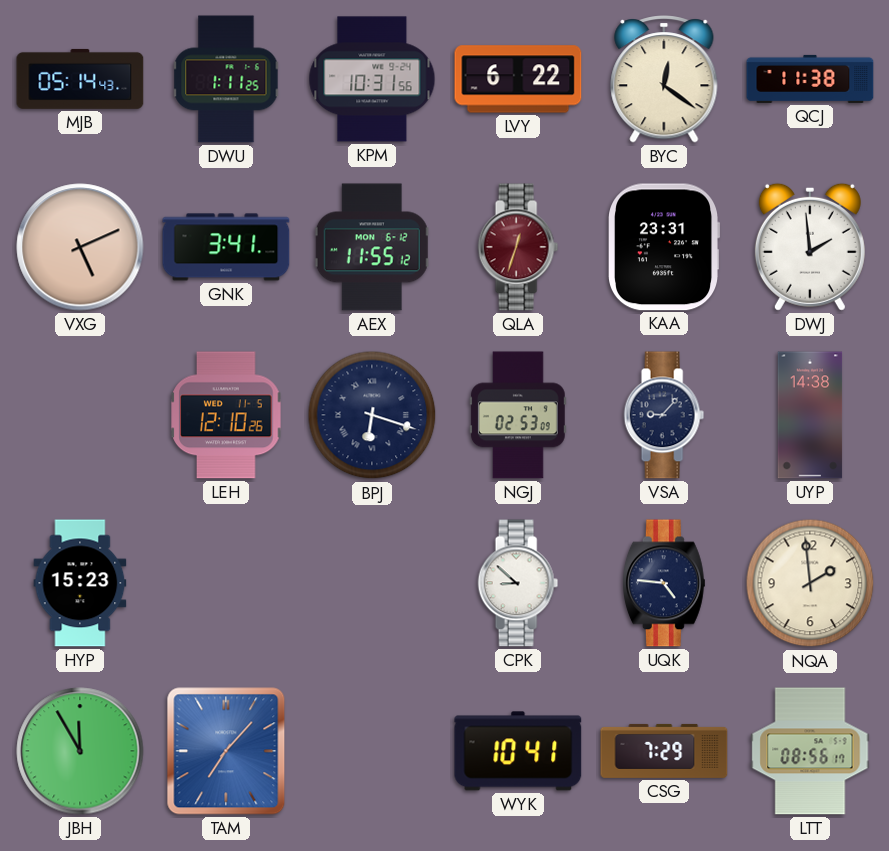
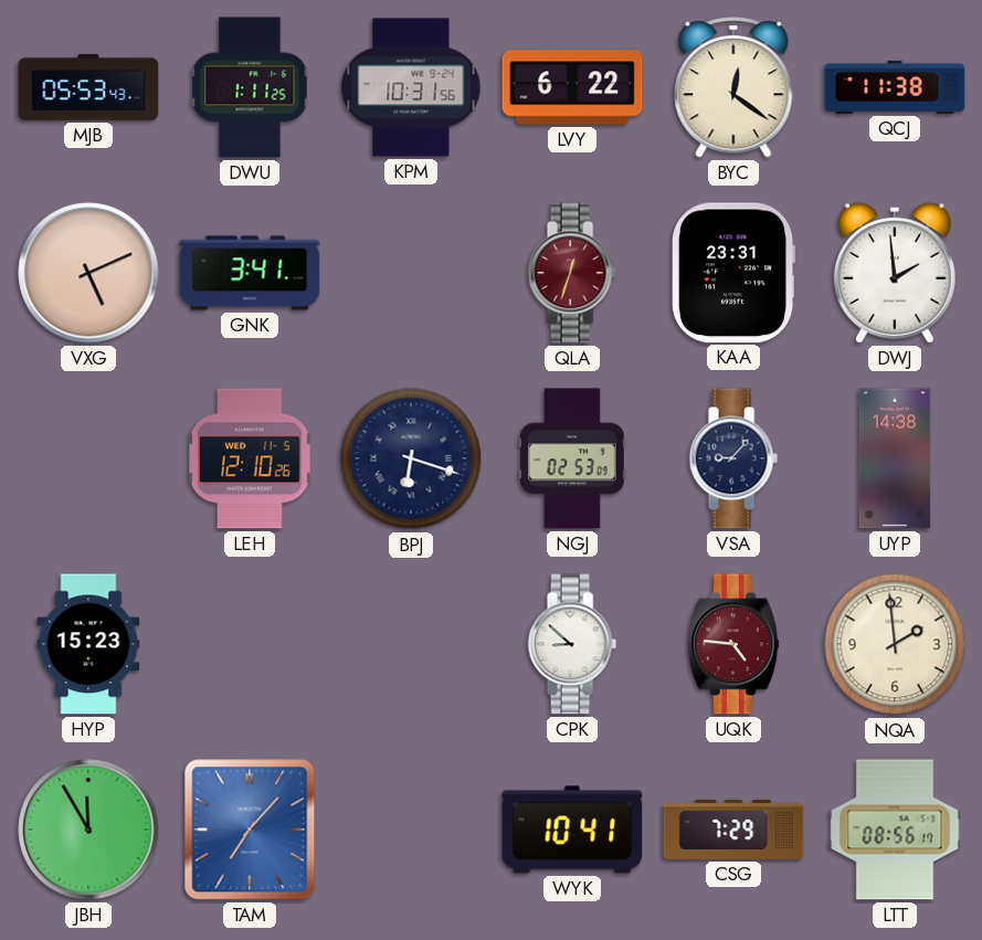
MJB: 05:14 -> 05:53 (88, 87)
AEX: 11:55 -> none (372, 247)
UQK dial: navy -> burgundy (733, 644)
